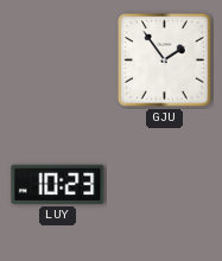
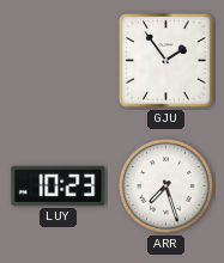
ARR: none -> 7:27 (165, 185)
